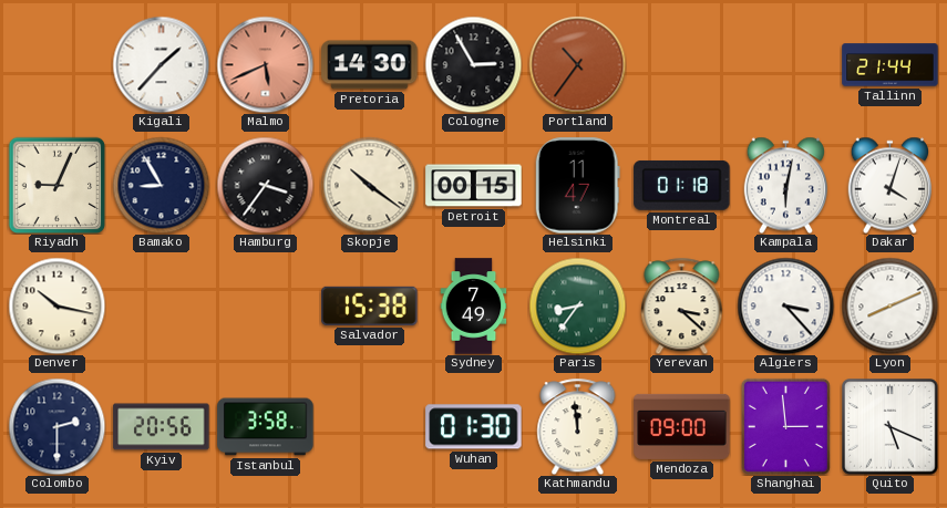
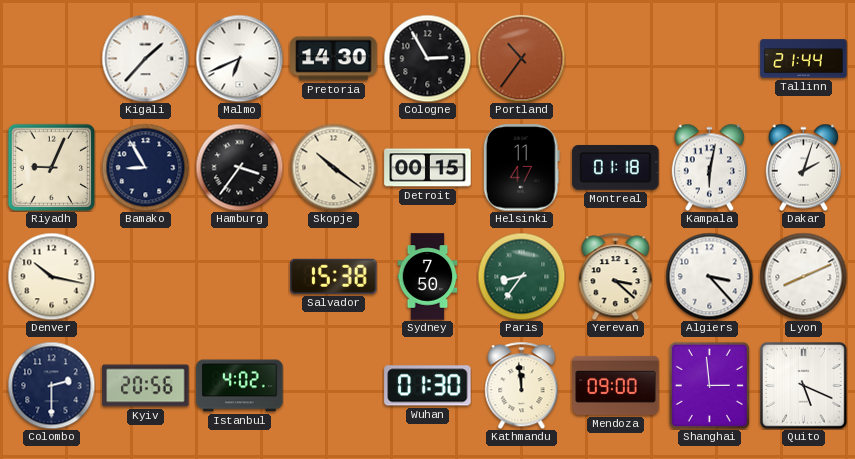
Malmo: 5:41 -> 6:41 (239, 58)
Malmo dial: salmon -> white (239, 58)
Dakar: 4:03 -> 2:03 (803, 167)
Sydney: 7:49 -> 7:50 (428, 277)
Istanbul: 3:58 -> 4:02 (240, 386)
